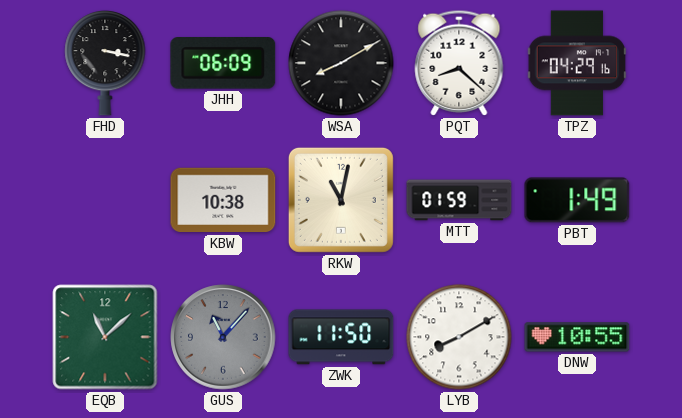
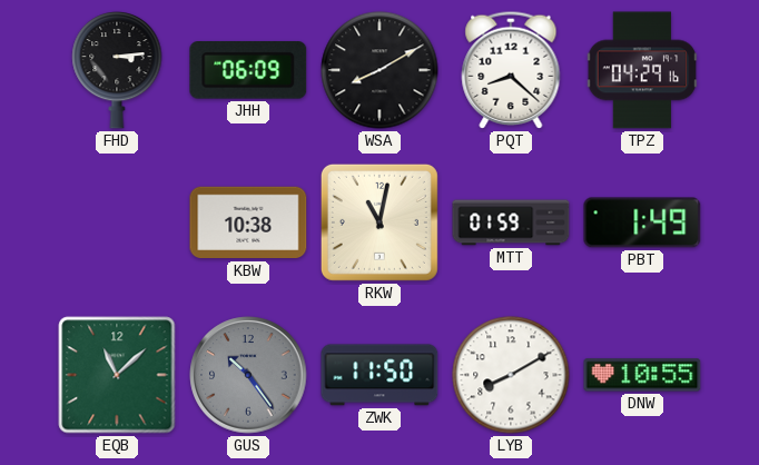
FHD: 3:17 -> 3:14 (117, 71)
GUS: 11:07 -> 10:24 (248, 375)
